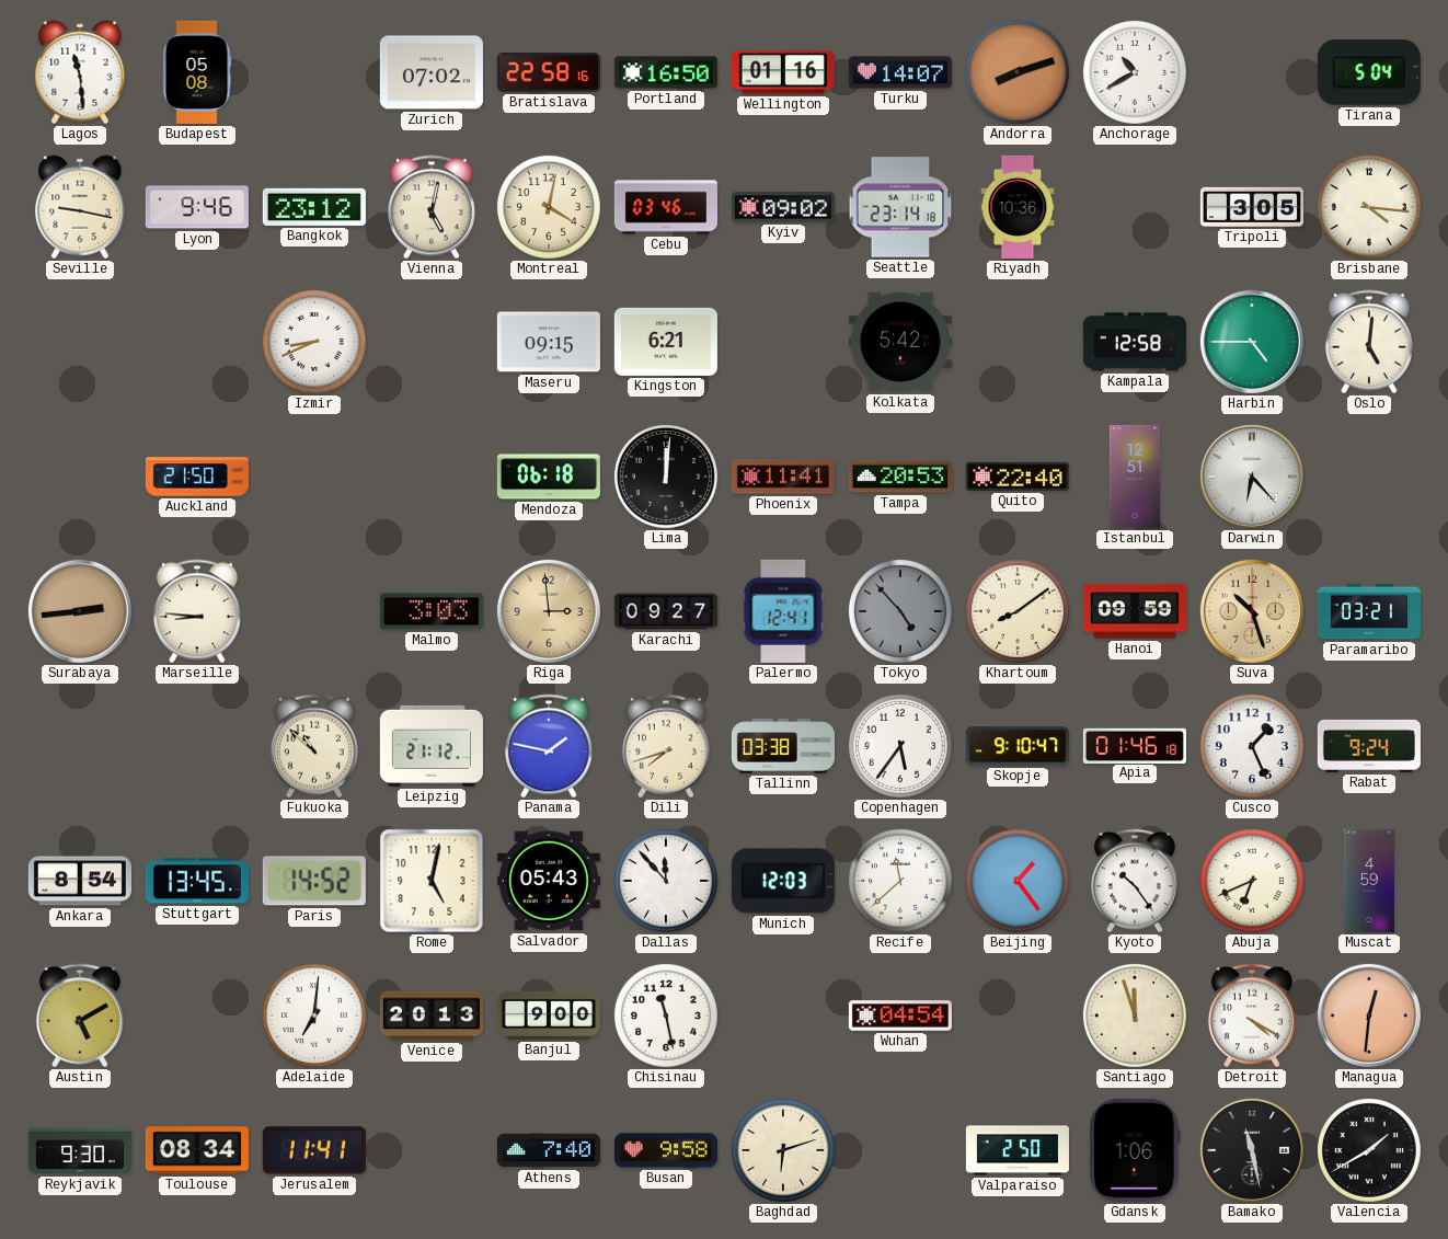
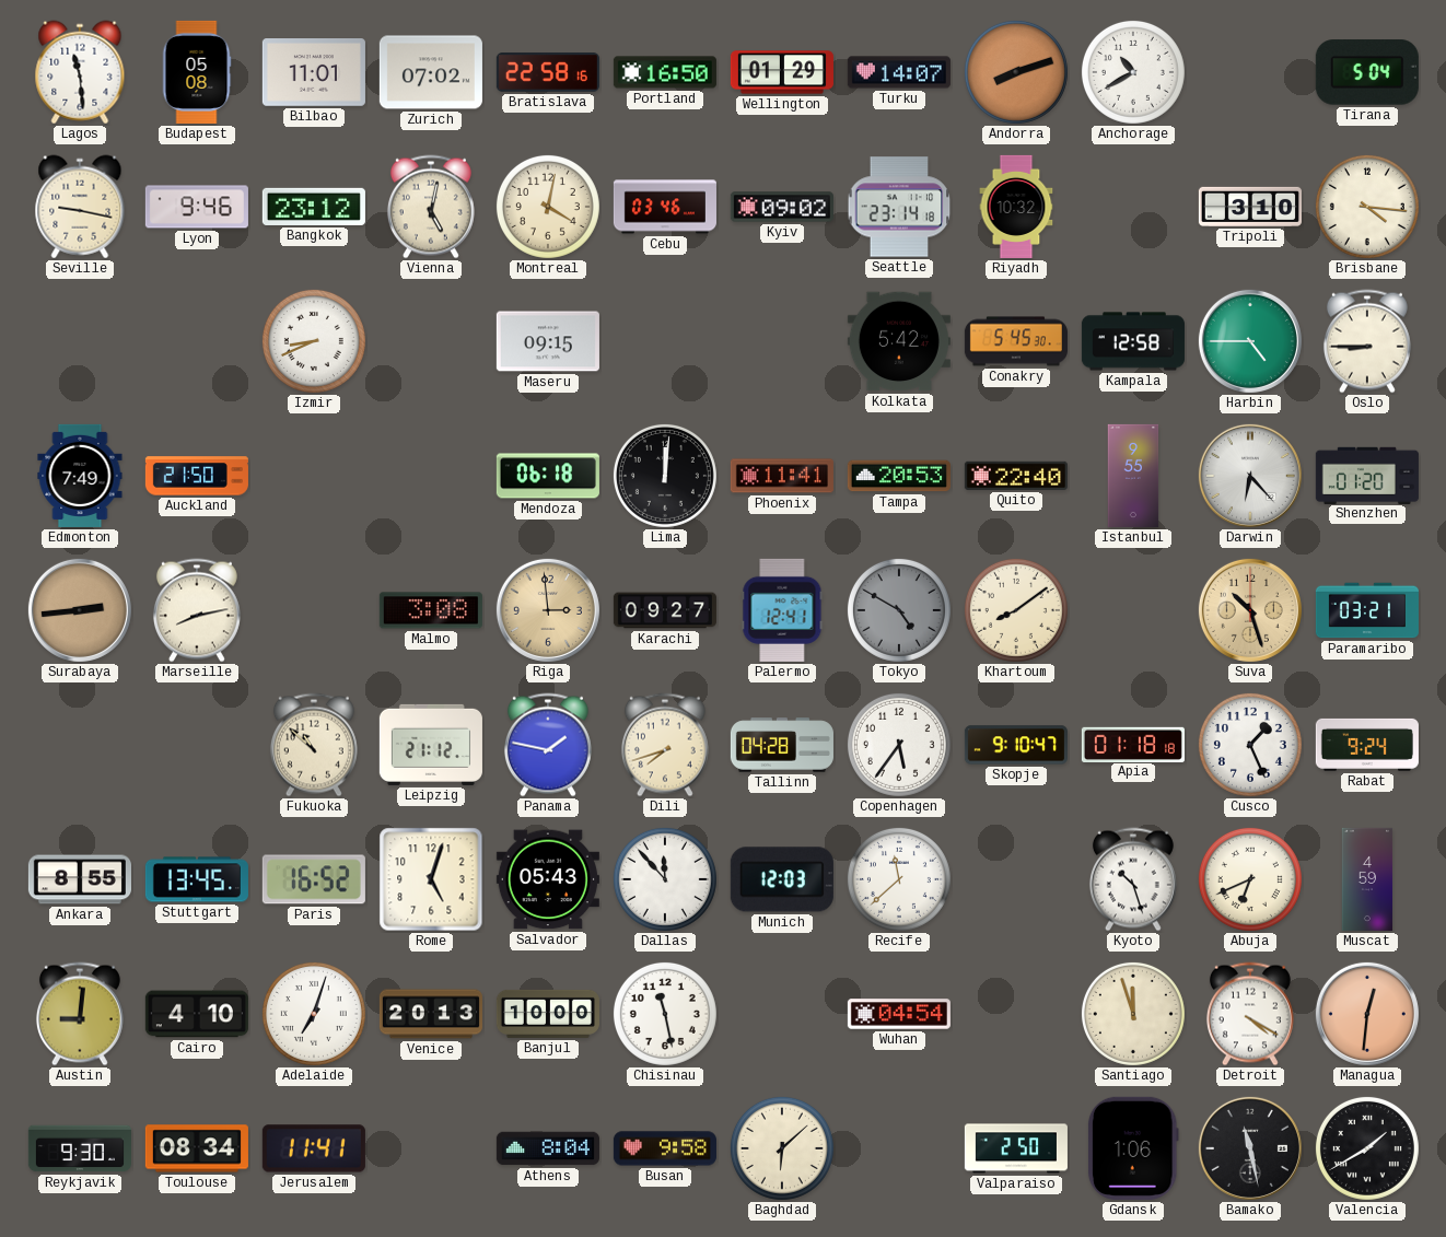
Bilbao: none -> 11:01 (314, 73)
Wellington: 01:16 -> 01:29 (782, 72)
Riyadh: 10:36 -> 10:32 (1016, 207)
Tripoli: 3:05 -> 3:10 (1250, 207)
Kingston: 6:21 -> none (666, 342)
Conakry: none -> 5:45 (1016, 341)
Oslo: 5:01 -> 8:45 (1367, 341)
Edmonton: none -> 7:49 (80, 476)
Istanbul: 12:51 -> 9:55 (1133, 476)
Shenzhen: none -> 01:20 (1367, 475)
Marseille: 8:46 -> 8:13 (197, 610)
Malmo: 3:03 -> 3:08 (431, 610)
Tokyo: 4:53 -> 4:50 (899, 610)
Hanoi: 09:59 -> none (1135, 611)
Tallinn: 03:38 -> 04:28 (782, 745)
Apia: 01:46 -> 01:18 (1133, 744)
Ankara: 8:54 -> 8:55 (80, 879)
Paris: 14:52 -> 16:52 (314, 879)
Rome: 5:02 -> 5:03 (431, 879)
Beijing: 1:24 -> none (1018, 881)
Kyoto: 10:24 -> 10:27 (1133, 879)
Austin: 5:10 -> 9:01 (80, 1014)
Cairo: none -> 4:10 (197, 1014)
Adelaide: 7:01 -> 7:03 (314, 1014)
Banjul: 9:00 -> 10:00 (548, 1014)
Athens: 7:40 -> 8:04 (548, 1148)
Baghdad: 6:12 -> 6:08 (782, 1148)
